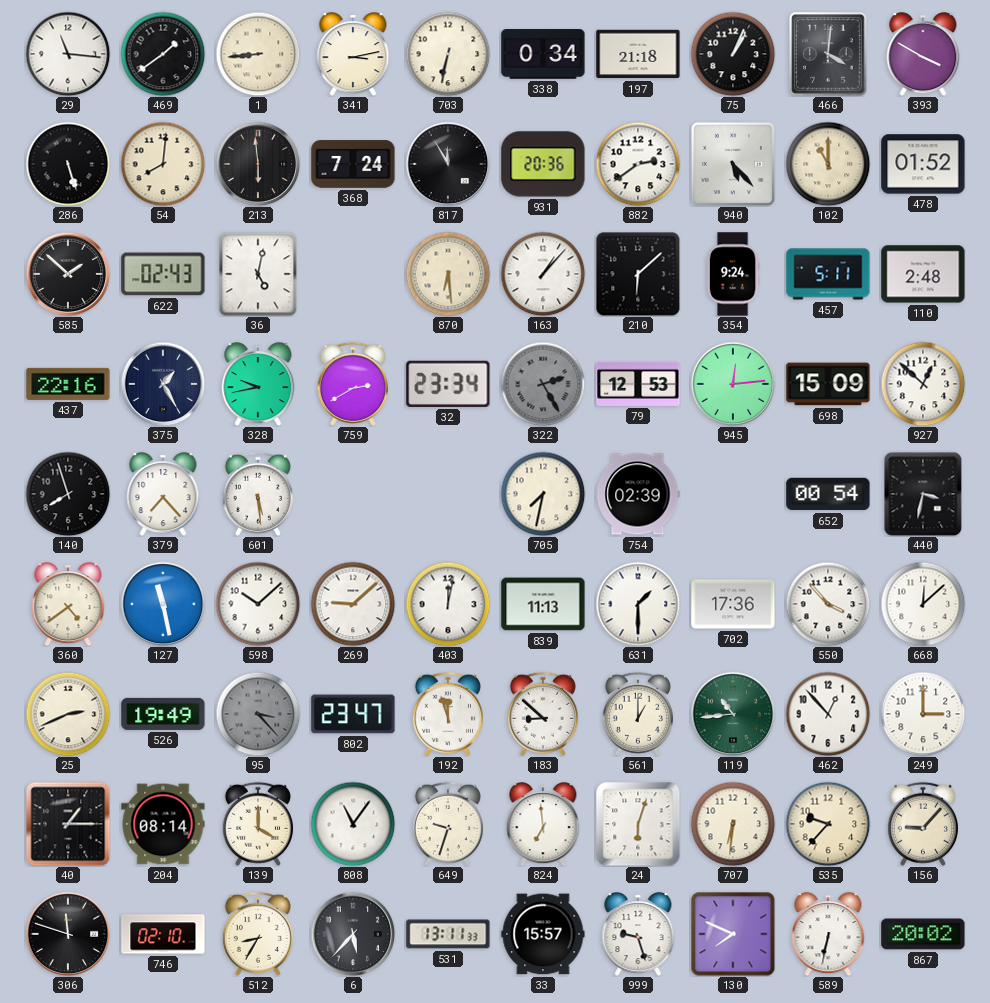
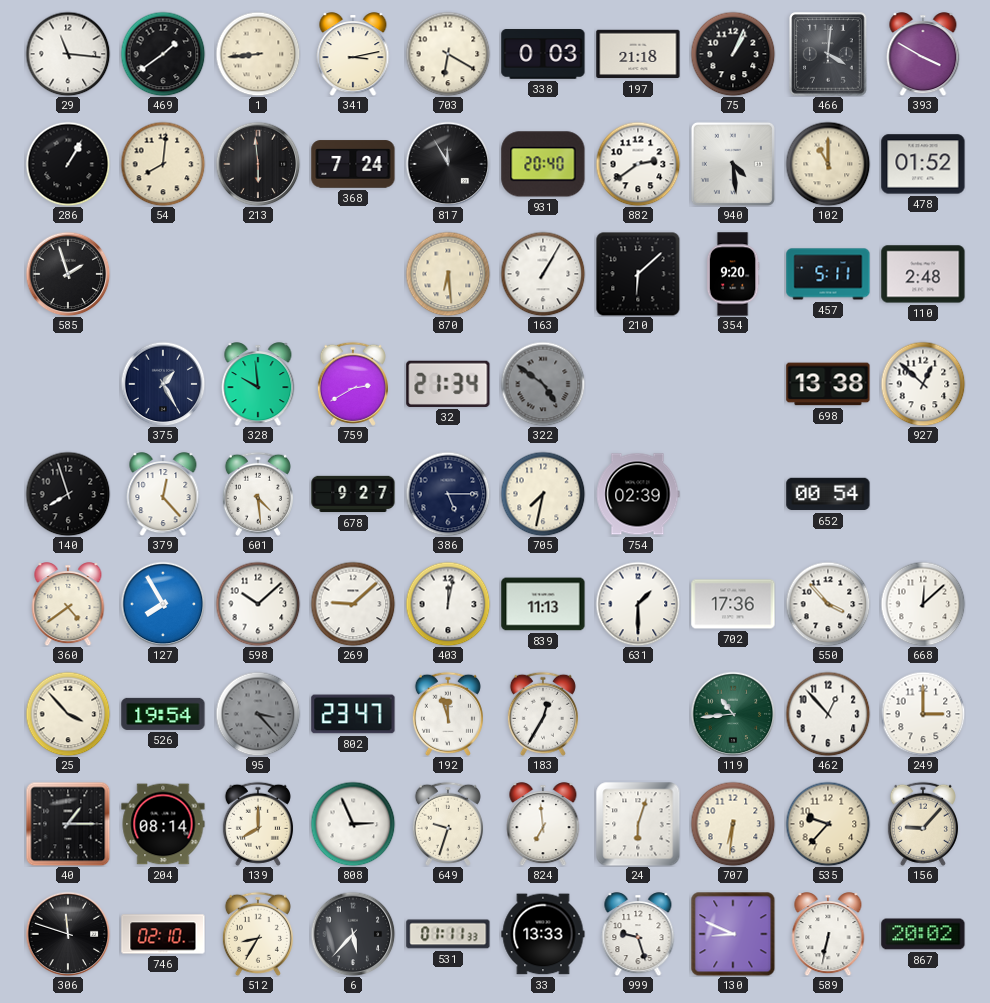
703: 6:32 -> 6:20 (448, 54)
338: 0:34 -> 0:03 (543, 54)
286: 5:27 -> 1:05 (68, 164)
931: 20:36 -> 20:40 (543, 164)
940: 5:23 -> 4:29 (733, 164)
585: 1:52 -> 1:57 (68, 274)
622: 02:43 -> none (163, 274)
36: 5:02 -> none (258, 274)
163: 1:07 -> 1:05 (543, 274)
354: 9:24 -> 9:20 (733, 274)
437: 22:16 -> none (68, 384)
328: 9:43 -> 9:59 (258, 384)
32: 23:34 -> 21:34 (448, 384)
322: 2:25 -> 4:51 (543, 384)
79: 12:53 -> none (638, 384)
945: 12:14 -> none (733, 384)
698: 15:09 -> 13:38 (828, 384)
379: 7:23 -> 12:23 (163, 494)
601: 5:29 -> 4:29 (258, 494)
678: none -> 9:27 (353, 494)
386: none -> 5:15 (448, 494)
440: 3:32 -> none (923, 494)
127: 11:28 -> 7:55 (163, 604)
25: 2:41 -> 3:53 (68, 714)
526: 19:49 -> 19:54 (163, 714)
183: 8:52 -> 12:35 (543, 714)
561: 1:00 -> none (638, 714)
139: 4:00 -> 8:00 (258, 824)
808: 11:06 -> 2:56 (353, 824)
531: 13:11 -> 01:11 (448, 934)
33: 15:57 -> 13:33 (543, 934)
130: 7:49 -> 8:49 (733, 934)
